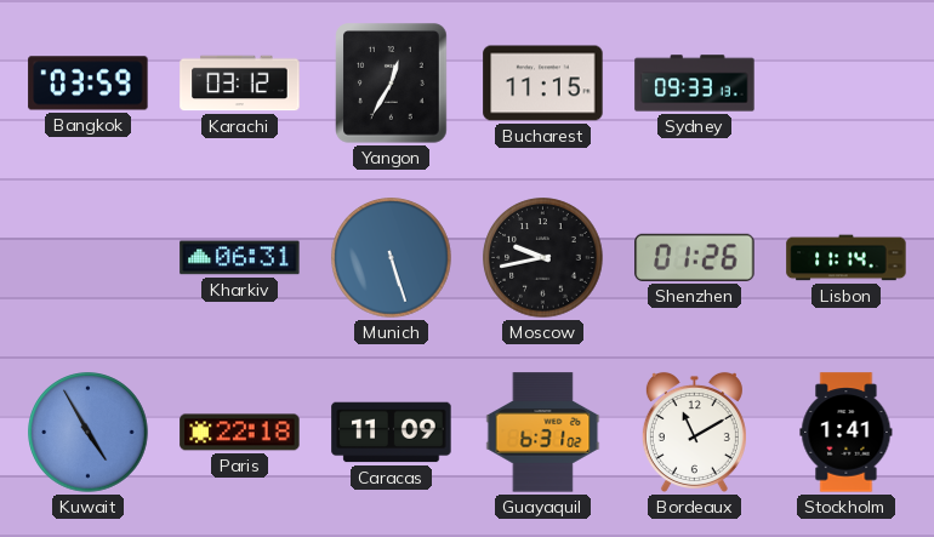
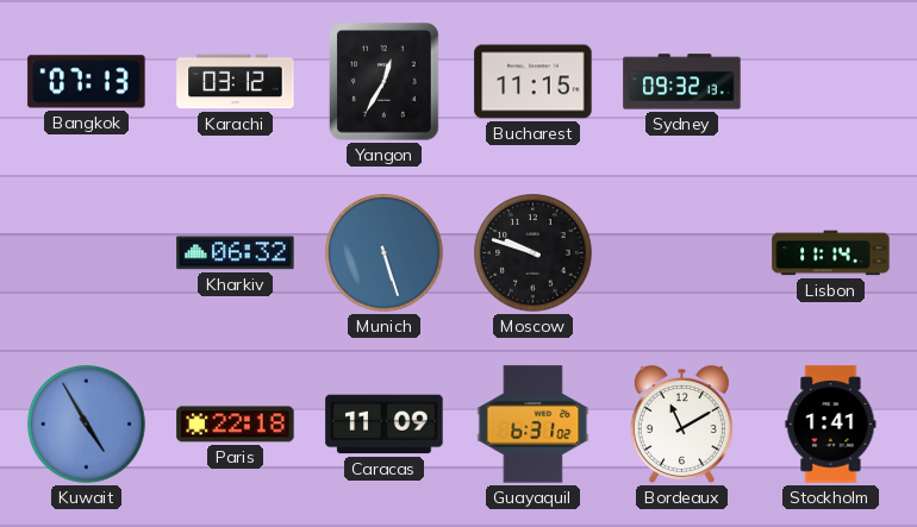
Bangkok: 03:59 -> 07:13 (87, 82)
Sydney: 09:33 -> 09:32 (682, 82)
Kharkiv: 06:31 -> 06:32 (236, 253)
Moscow: 9:43 -> 9:48 (534, 253)
Shenzhen: 01:26 -> none (695, 257)
